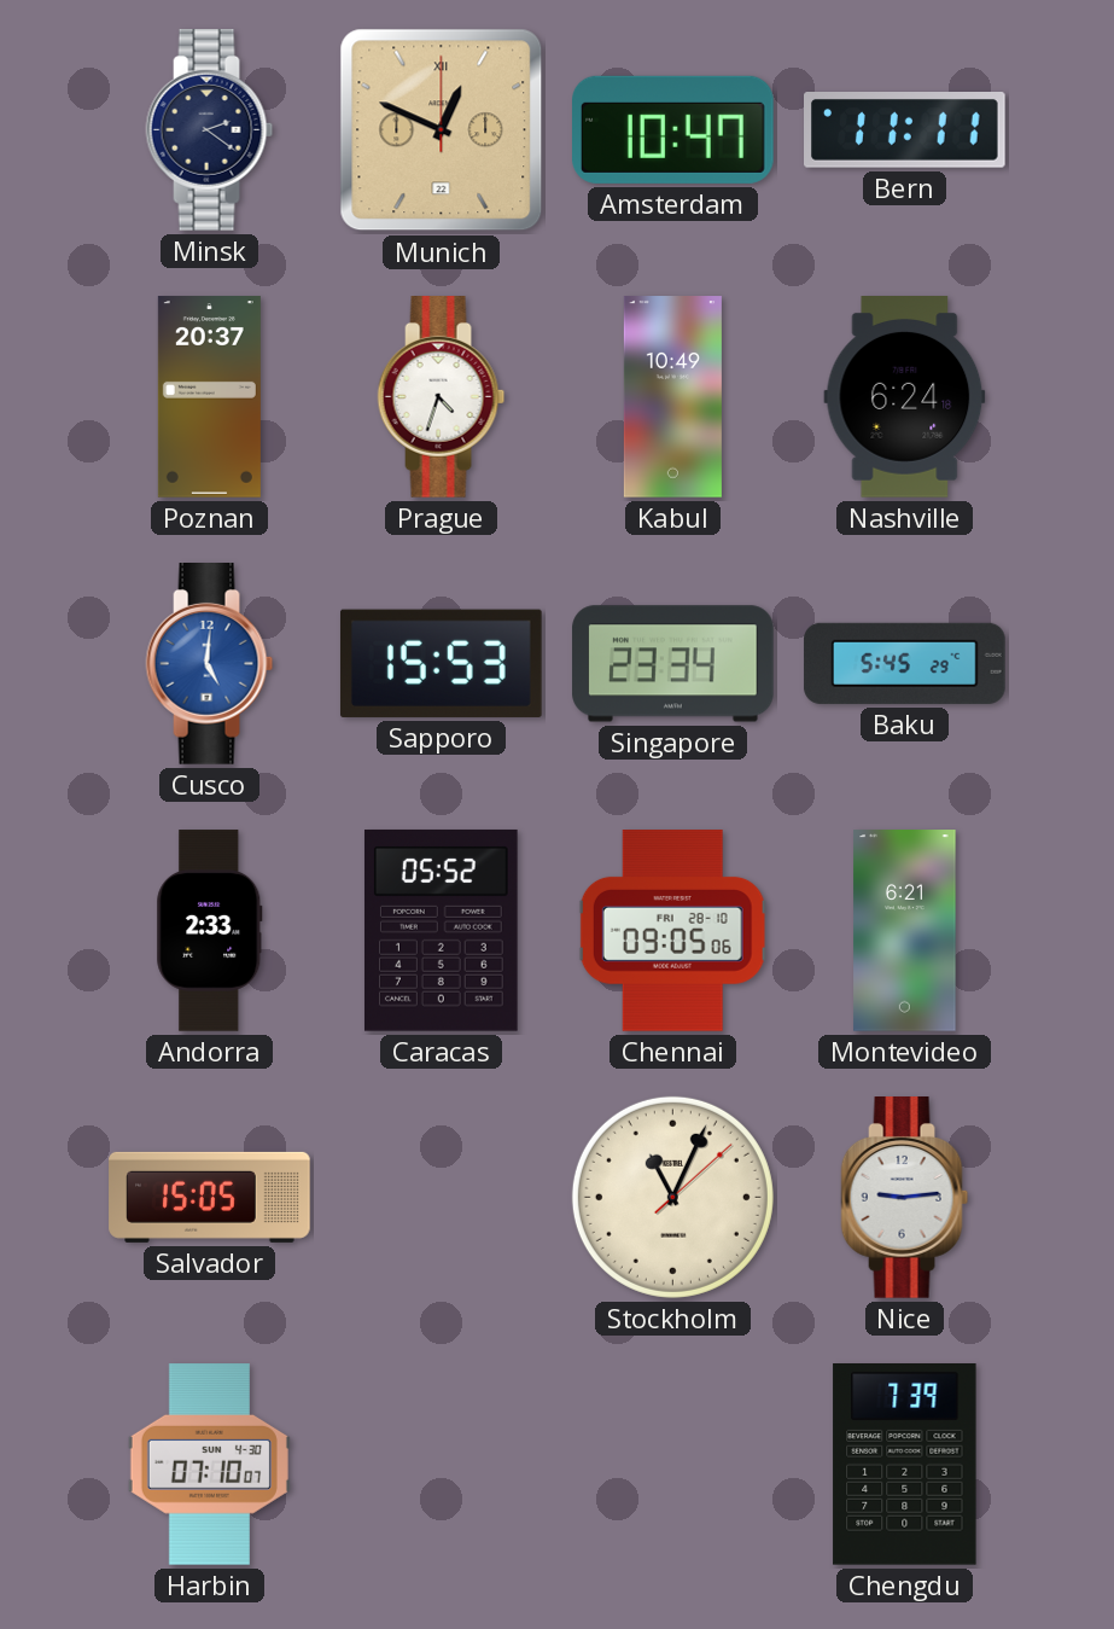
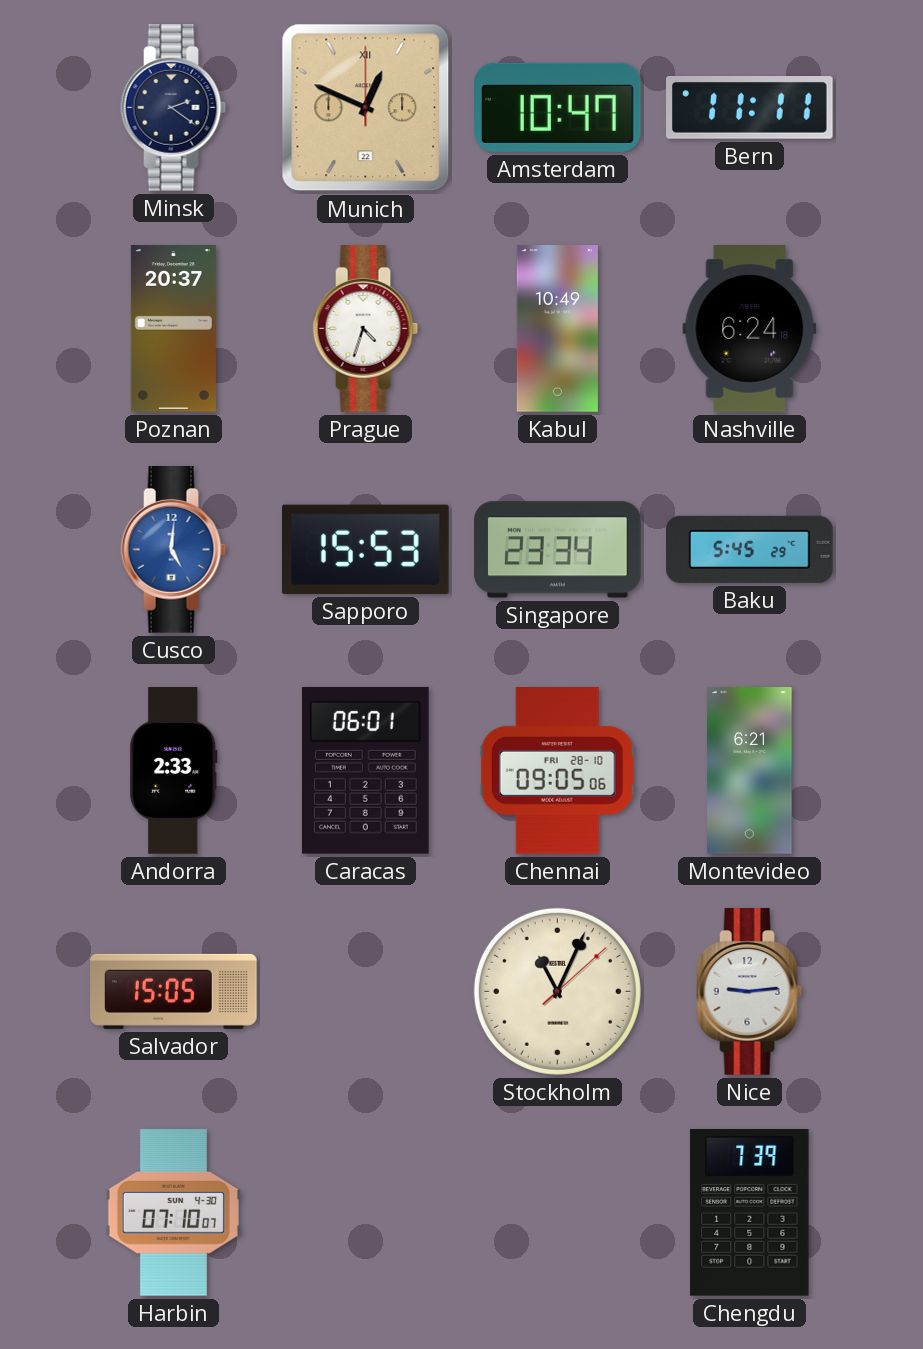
Caracas: 05:52 -> 06:01 (365, 770)
